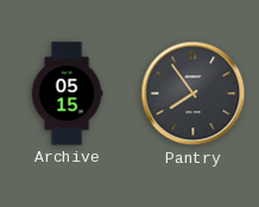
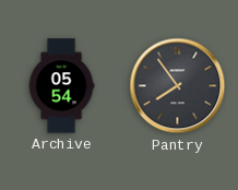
Archive: 05:15 -> 05:54 (61, 86)
